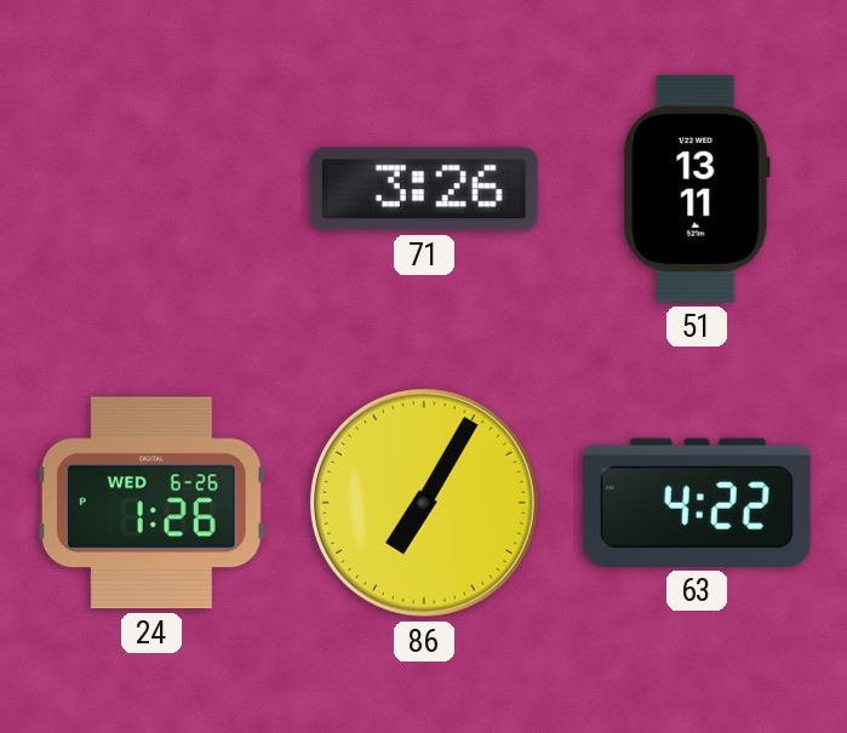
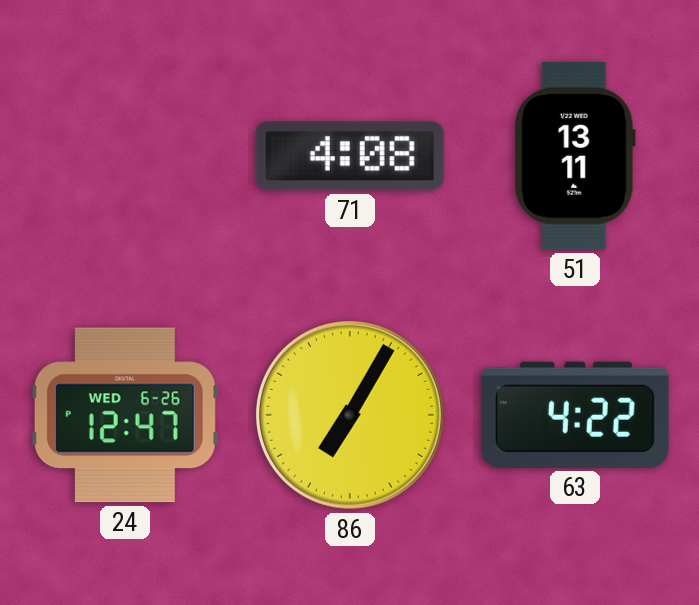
71: 3:26 -> 4:08 (350, 156)
24: 1:26 -> 12:47 (125, 415)
